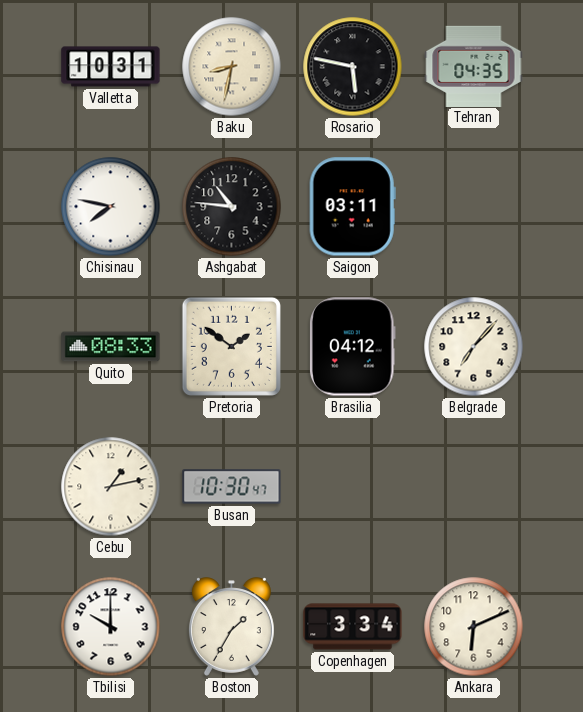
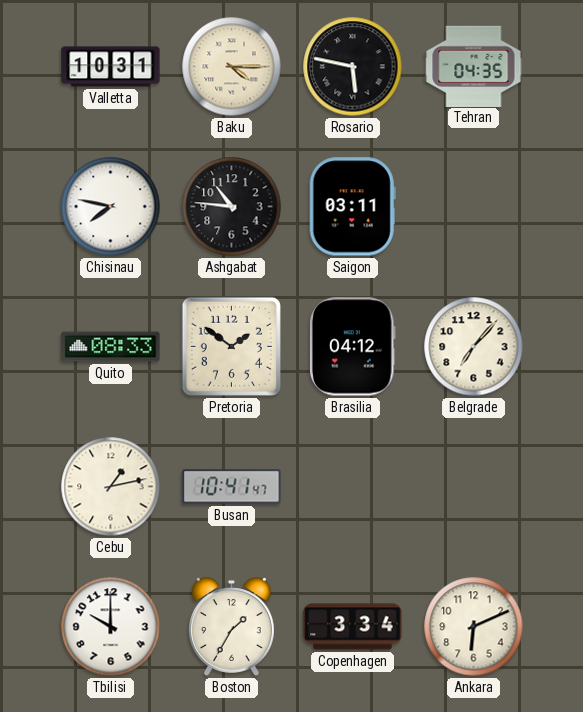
Baku: 8:32 -> 4:15 (232, 67)
Busan: 10:30 -> 10:41 (232, 487)
